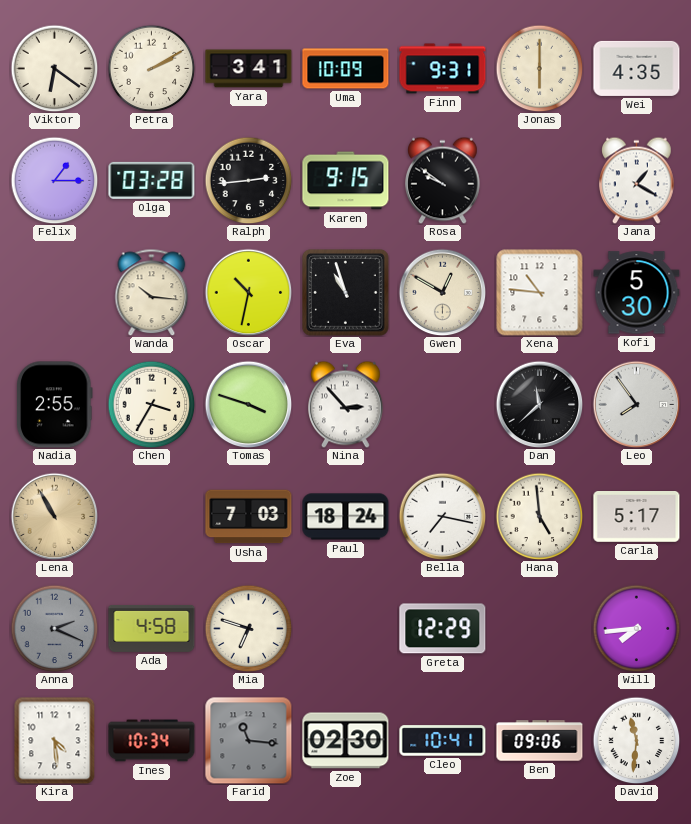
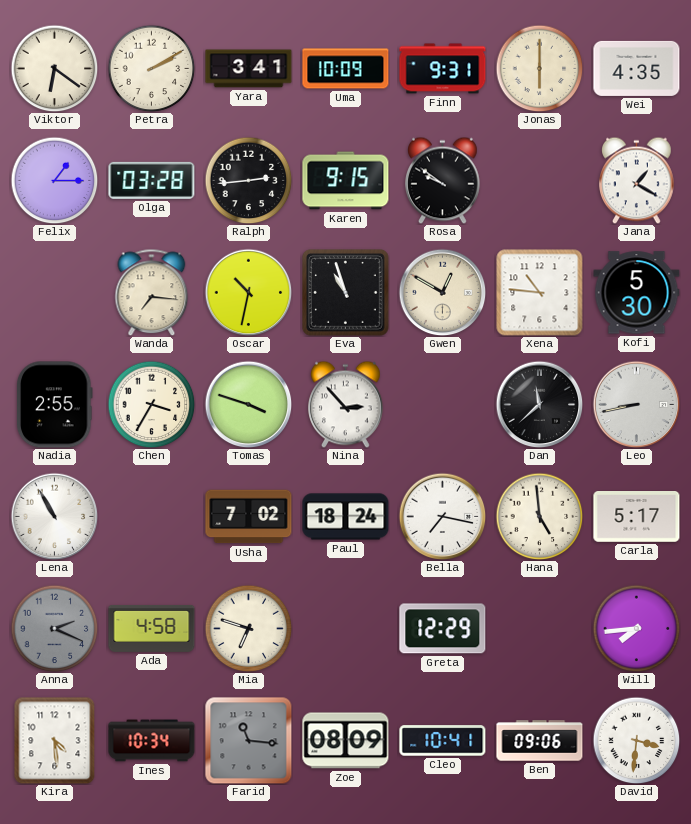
Wanda: 10:16 -> 7:16 (152, 292)
Leo: 7:54 -> 8:43 (636, 404)
Lena dial: champagne -> white (54, 516)
Usha: 7:03 -> 7:02 (249, 517)
Zoe: 02:30 -> 08:09 (346, 741)
David: 11:31 -> 3:31 (636, 740)
